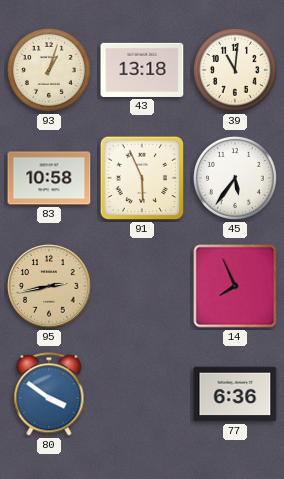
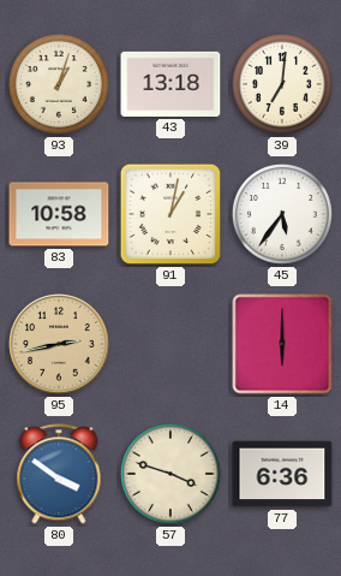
39: 11:01 -> 7:01 (282, 84)
91: 5:56 -> 1:02 (170, 214)
14: 7:56 -> 6:00 (282, 344)
57: none -> 3:48 (170, 474)
